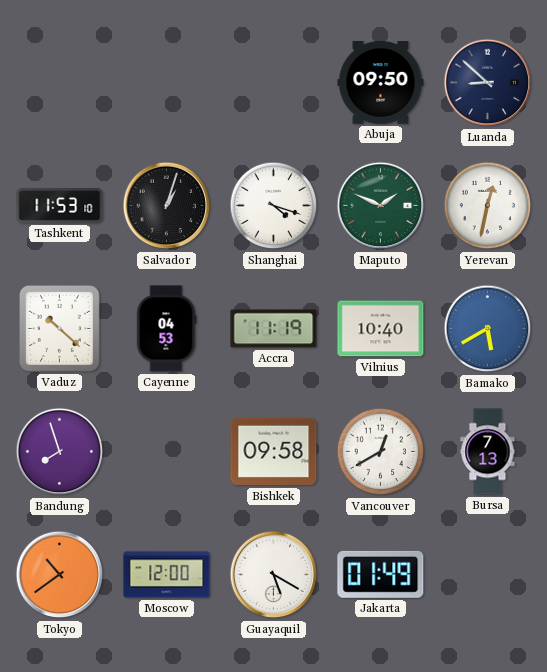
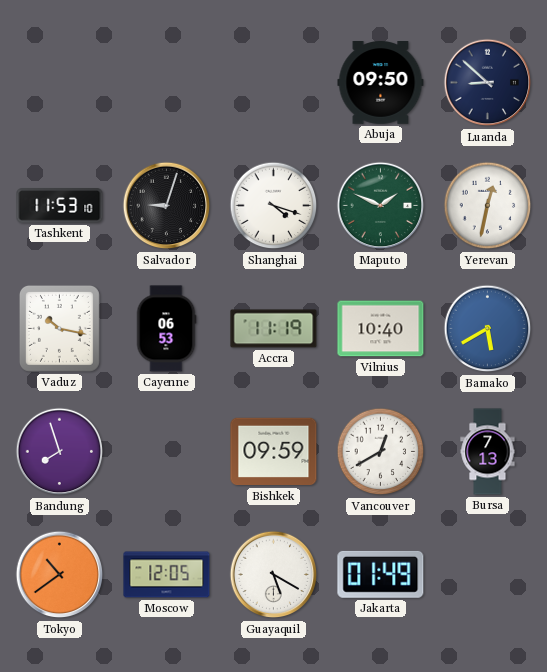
Salvador: 1:03 -> 9:03 (167, 206)
Vaduz: 10:22 -> 10:17 (59, 328)
Cayenne: 04:53 -> 06:53 (166, 329)
Bishkek: 09:58 -> 09:59 (274, 452)
Moscow: 12:00 -> 12:05 (167, 575)
